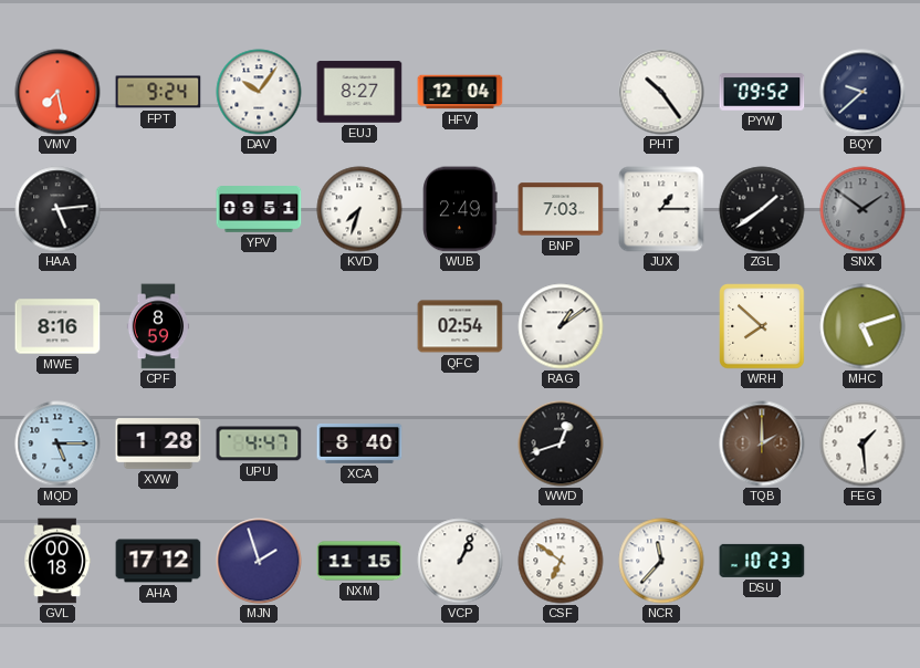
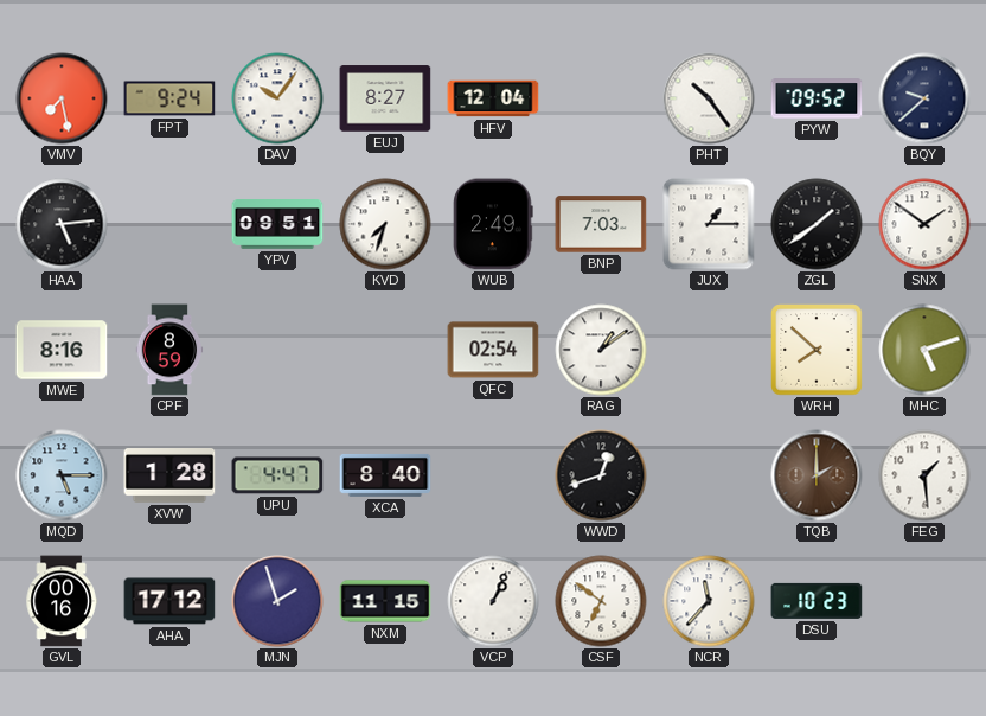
SNX dial: grey -> white (924, 224)
GVL: 00:18 -> 00:16 (62, 601)
